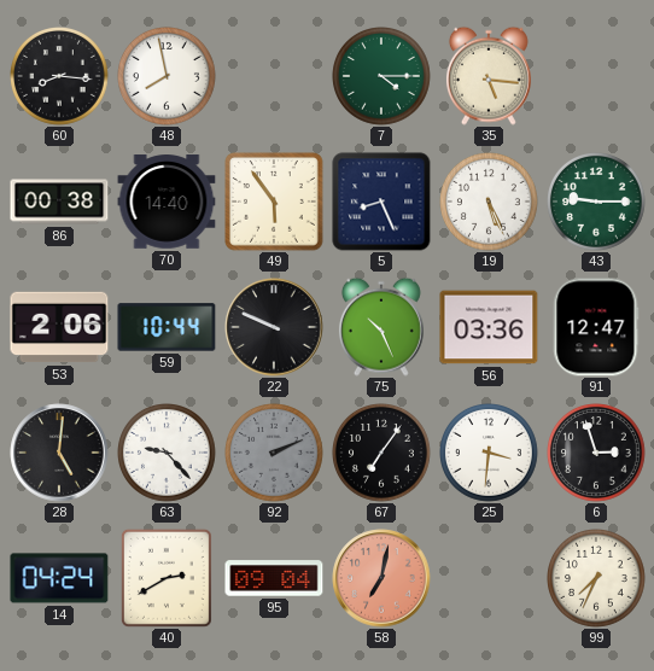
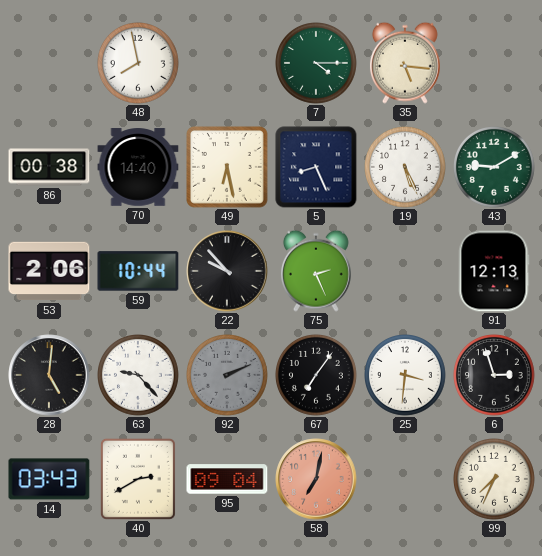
60: 8:16 -> none (60, 77)
49: 5:54 -> 6:28 (228, 168)
43: 9:15 -> 9:10 (495, 168)
22: 9:49 -> 9:53 (227, 271)
75: 10:26 -> 2:26 (316, 271)
56: 03:36 -> none (489, 327)
91: 12:47 -> 12:13 (494, 271)
14: 04:24 -> 03:43 (49, 479)
